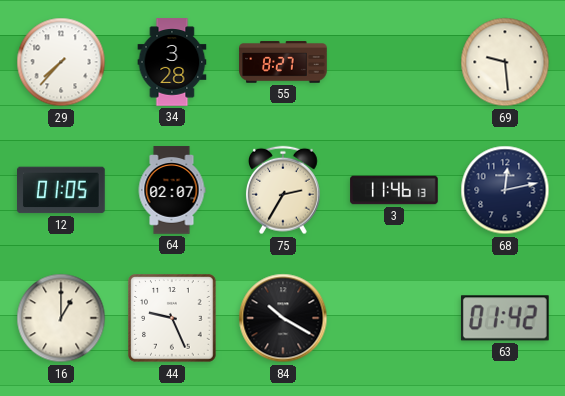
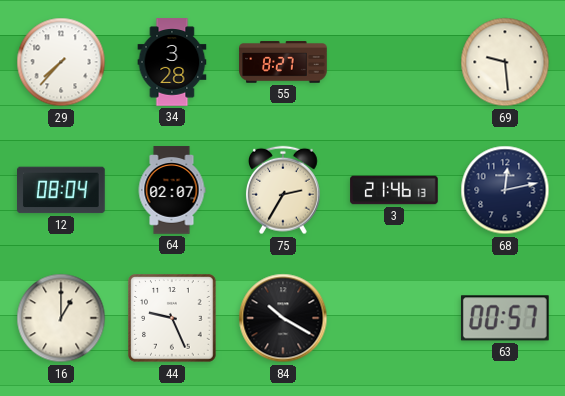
12: 01:05 -> 08:04 (62, 190)
3: 11:46 -> 21:46 (394, 190)
63: 01:42 -> 00:57 (505, 318)
